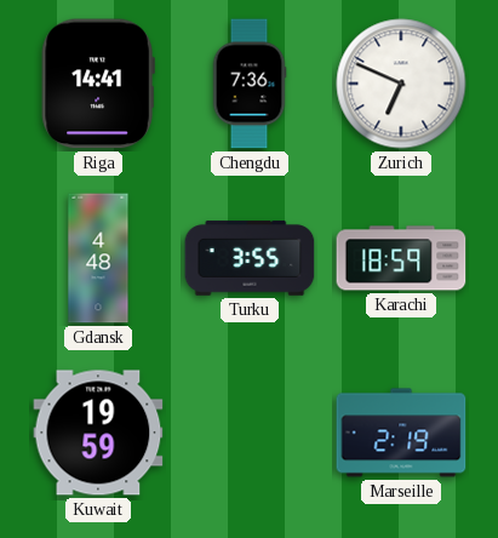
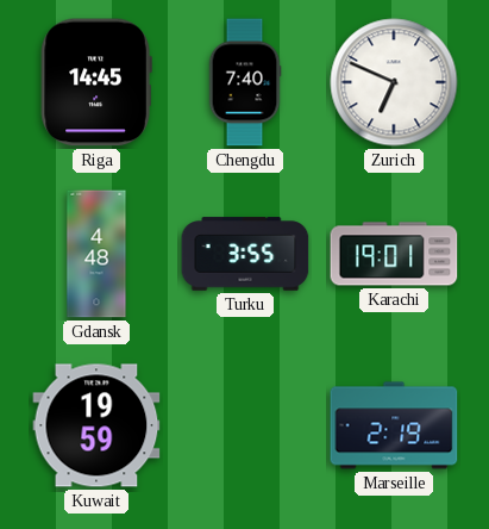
Riga: 14:41 -> 14:45 (96, 82)
Chengdu: 7:36 -> 7:40 (245, 82)
Karachi: 18:59 -> 19:01 (394, 254)
